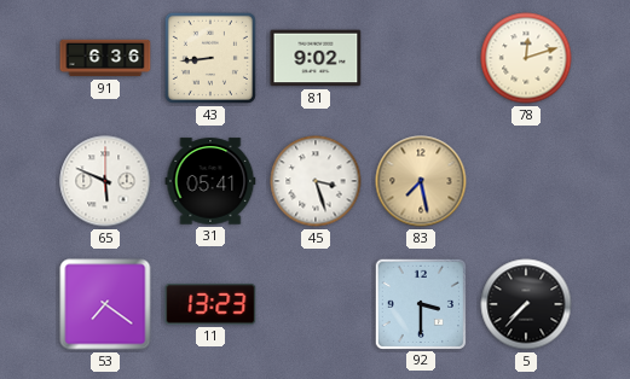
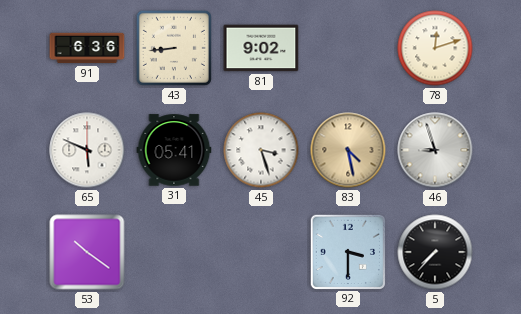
83: 7:28 -> 4:28 (348, 150)
46: none -> 8:57 (435, 150)
53: 7:21 -> 10:21 (87, 252)
11: 13:23 -> none (210, 304)
